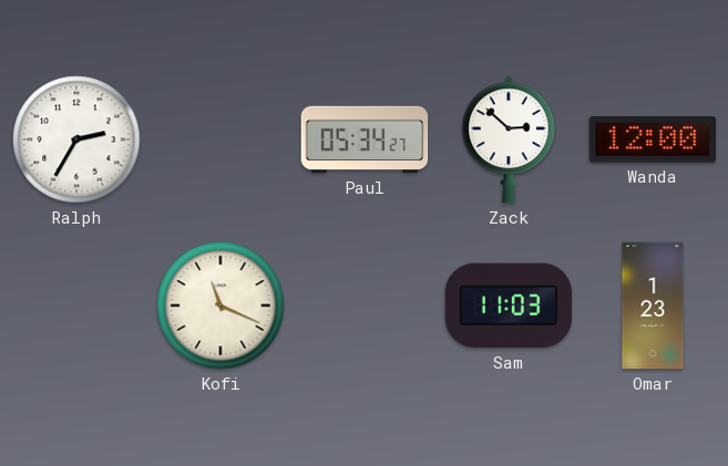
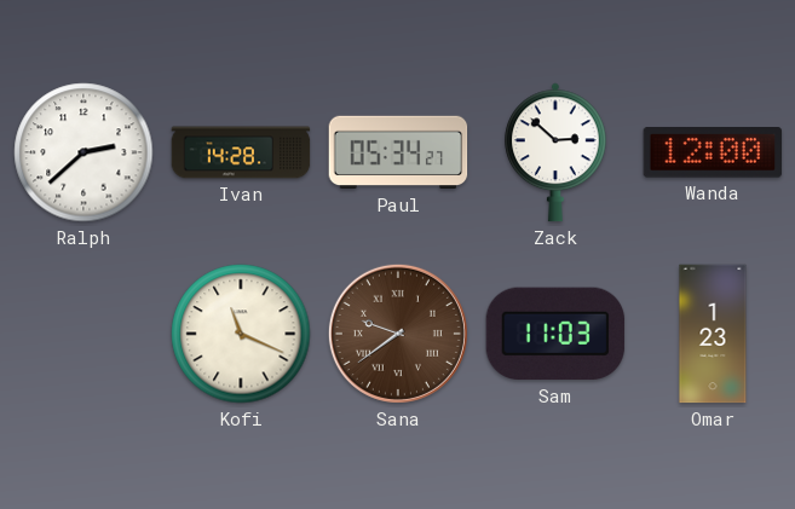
Ralph: 2:35 -> 2:38 (83, 152)
Ivan: none -> 14:28 (241, 152)
Sana: none -> 9:39 (398, 334)
